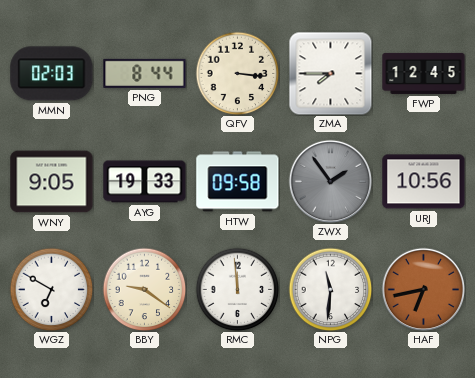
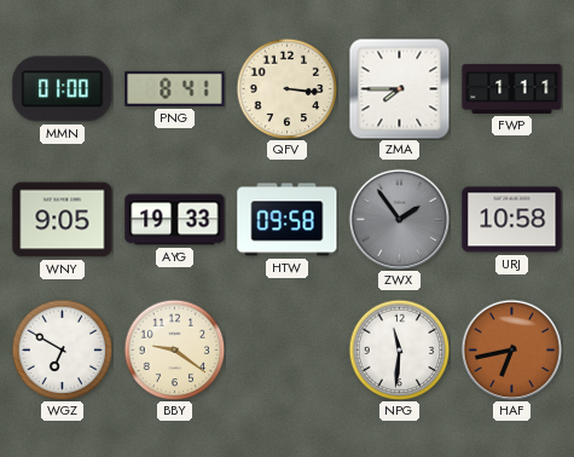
MMN: 02:03 -> 01:00 (63, 89)
PNG: 8:44 -> 8:41 (175, 88)
FWP: 12:45 -> 1:11 (512, 88)
URJ: 10:56 -> 10:58 (512, 220)
RMC: 11:59 -> none (237, 289)
